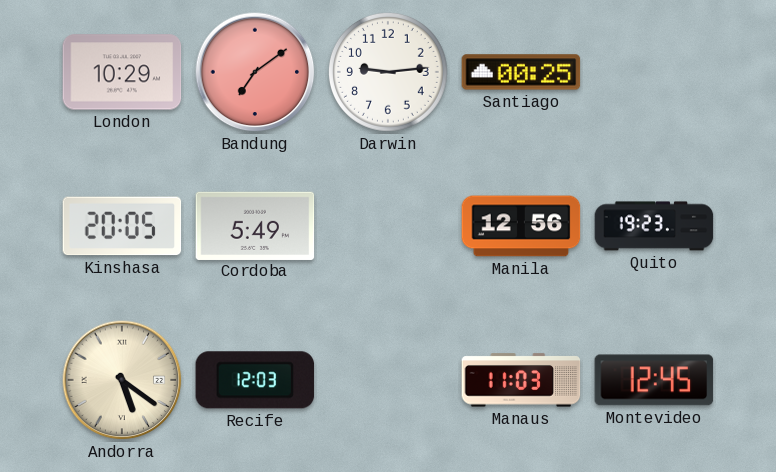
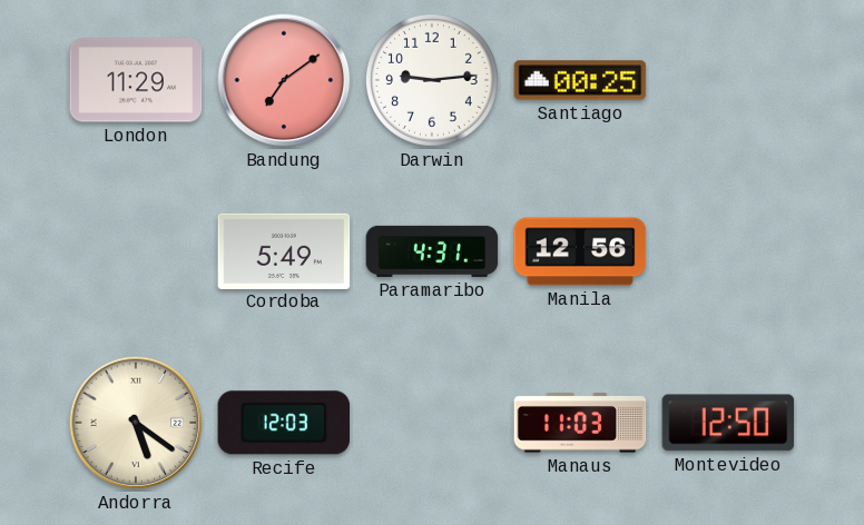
London: 10:29 -> 11:29 (136, 80)
Kinshasa: 20:05 -> none (122, 226)
Paramaribo: none -> 4:31 (432, 251)
Quito: 19:23 -> none (654, 226)
Montevideo: 12:45 -> 12:50 (728, 423)
